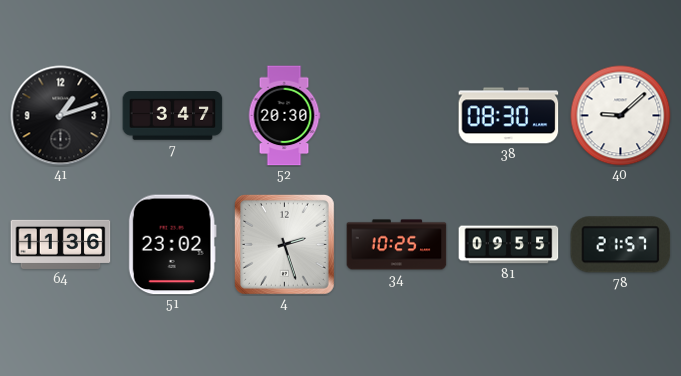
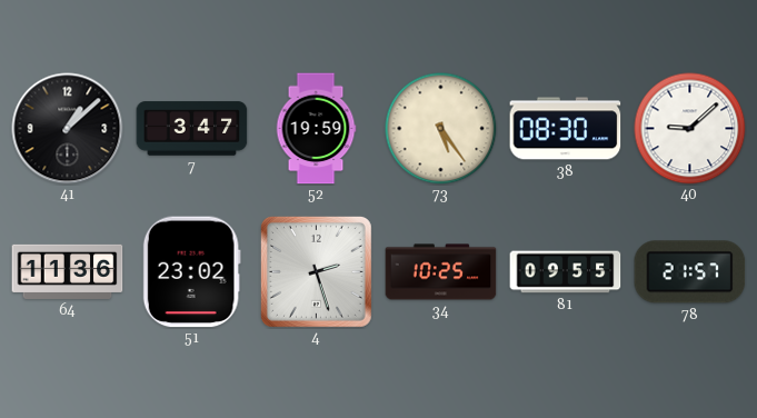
41: 1:12 -> 1:08 (68, 129)
52: 20:30 -> 19:59 (316, 129)
73: none -> 5:24 (441, 129)
